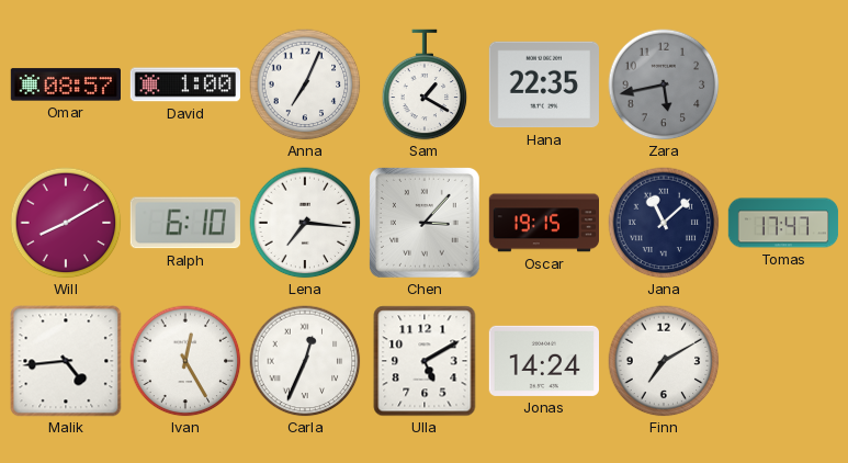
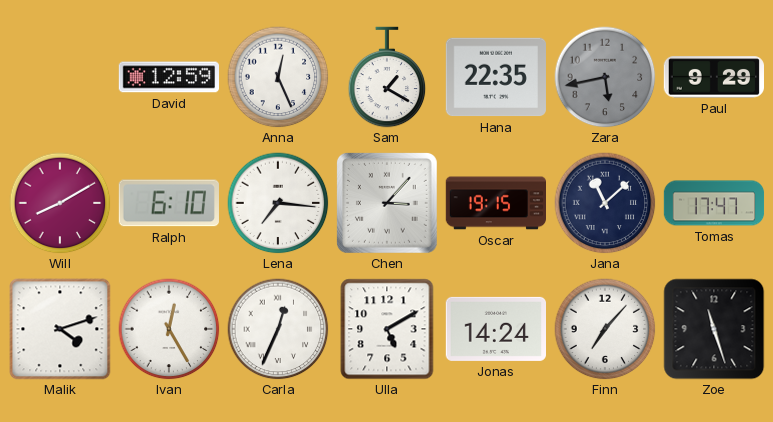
Omar: 08:57 -> none (65, 84)
David: 1:00 -> 12:59 (168, 77)
Anna: 7:04 -> 12:26 (278, 77)
Paul: none -> 9:29 (713, 77)
Malik: 4:44 -> 4:12 (60, 329)
Finn: 7:10 -> 7:07 (605, 329)
Zoe: none -> 11:27 (714, 329)
